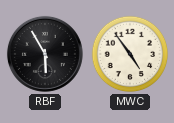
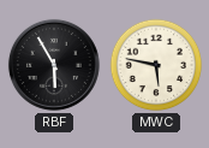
MWC: 4:54 -> 5:47 (156, 65)
